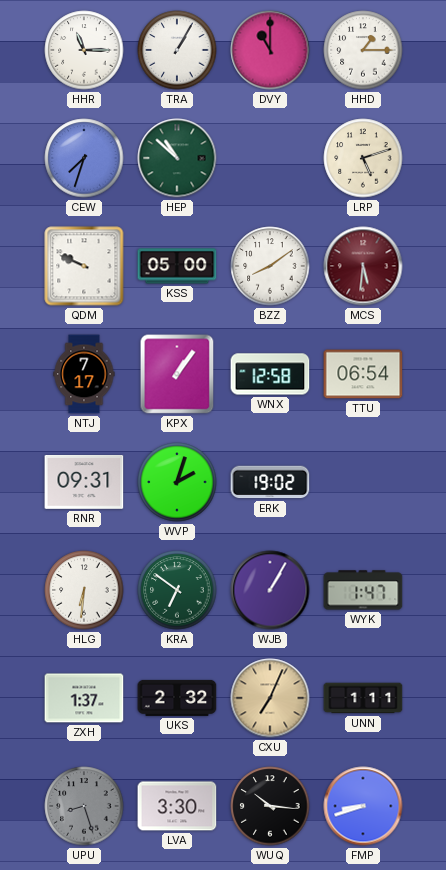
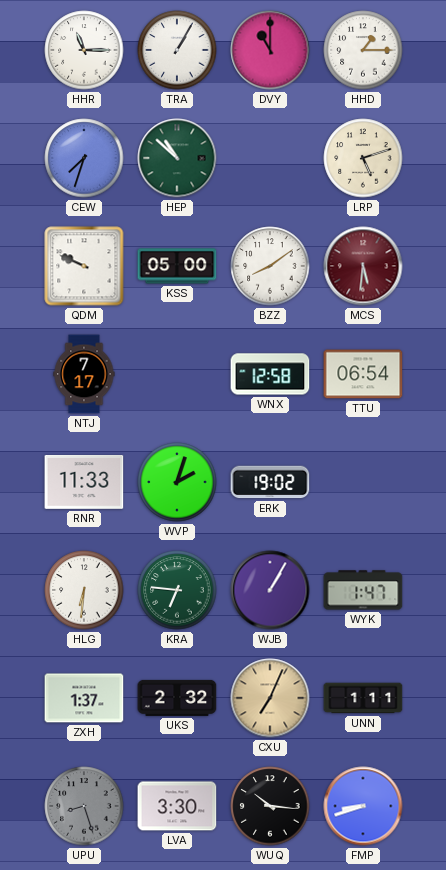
KPX: 1:06 -> none (177, 374)
RNR: 09:31 -> 11:33 (84, 483)
KRA: 6:51 -> 6:46 (177, 590)
